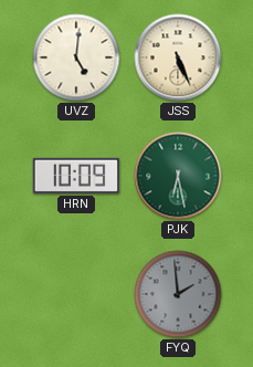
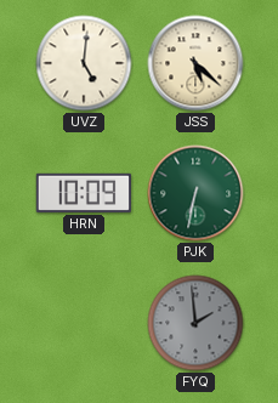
JSS: 5:26 -> 5:22 (195, 63)
PJK: 6:28 -> 6:32 (195, 193)
